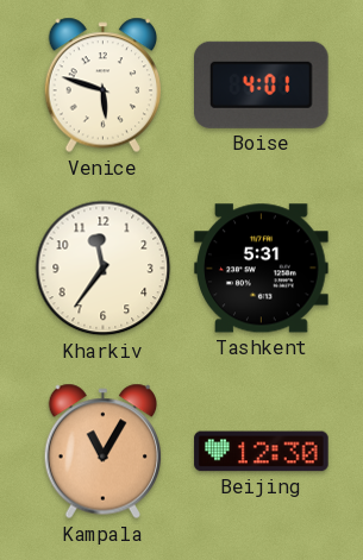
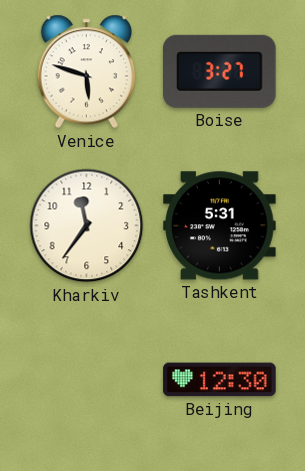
Boise: 4:01 -> 3:27 (220, 71)
Kampala: 11:05 -> none (104, 452)
